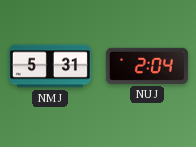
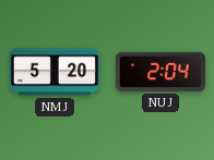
NMJ: 5:31 -> 5:20 (55, 72)
